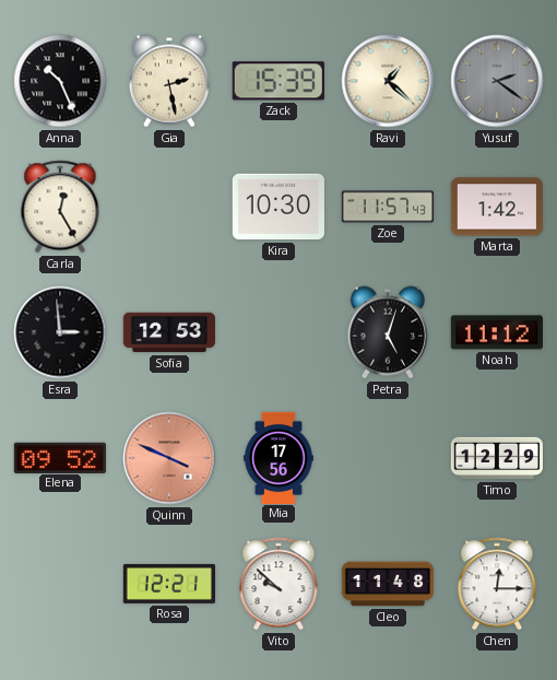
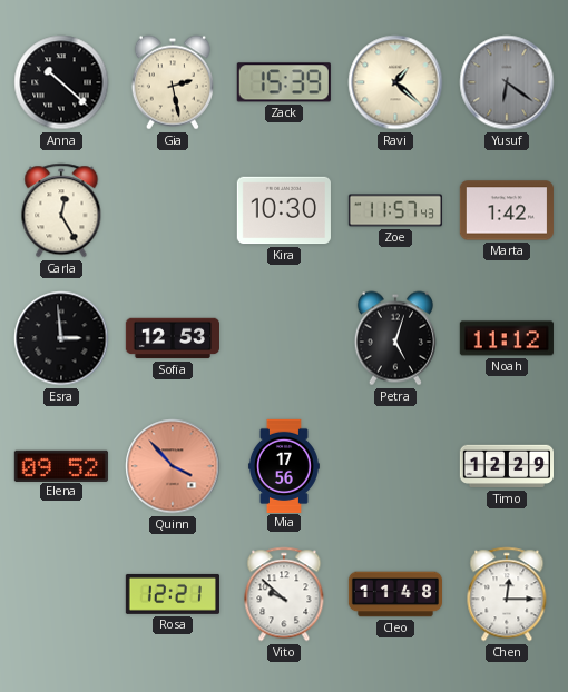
Anna: 10:26 -> 10:22 (61, 82)
Yusuf: 2:21 -> 6:21 (507, 82)
Quinn: 3:49 -> 3:53 (173, 466)
